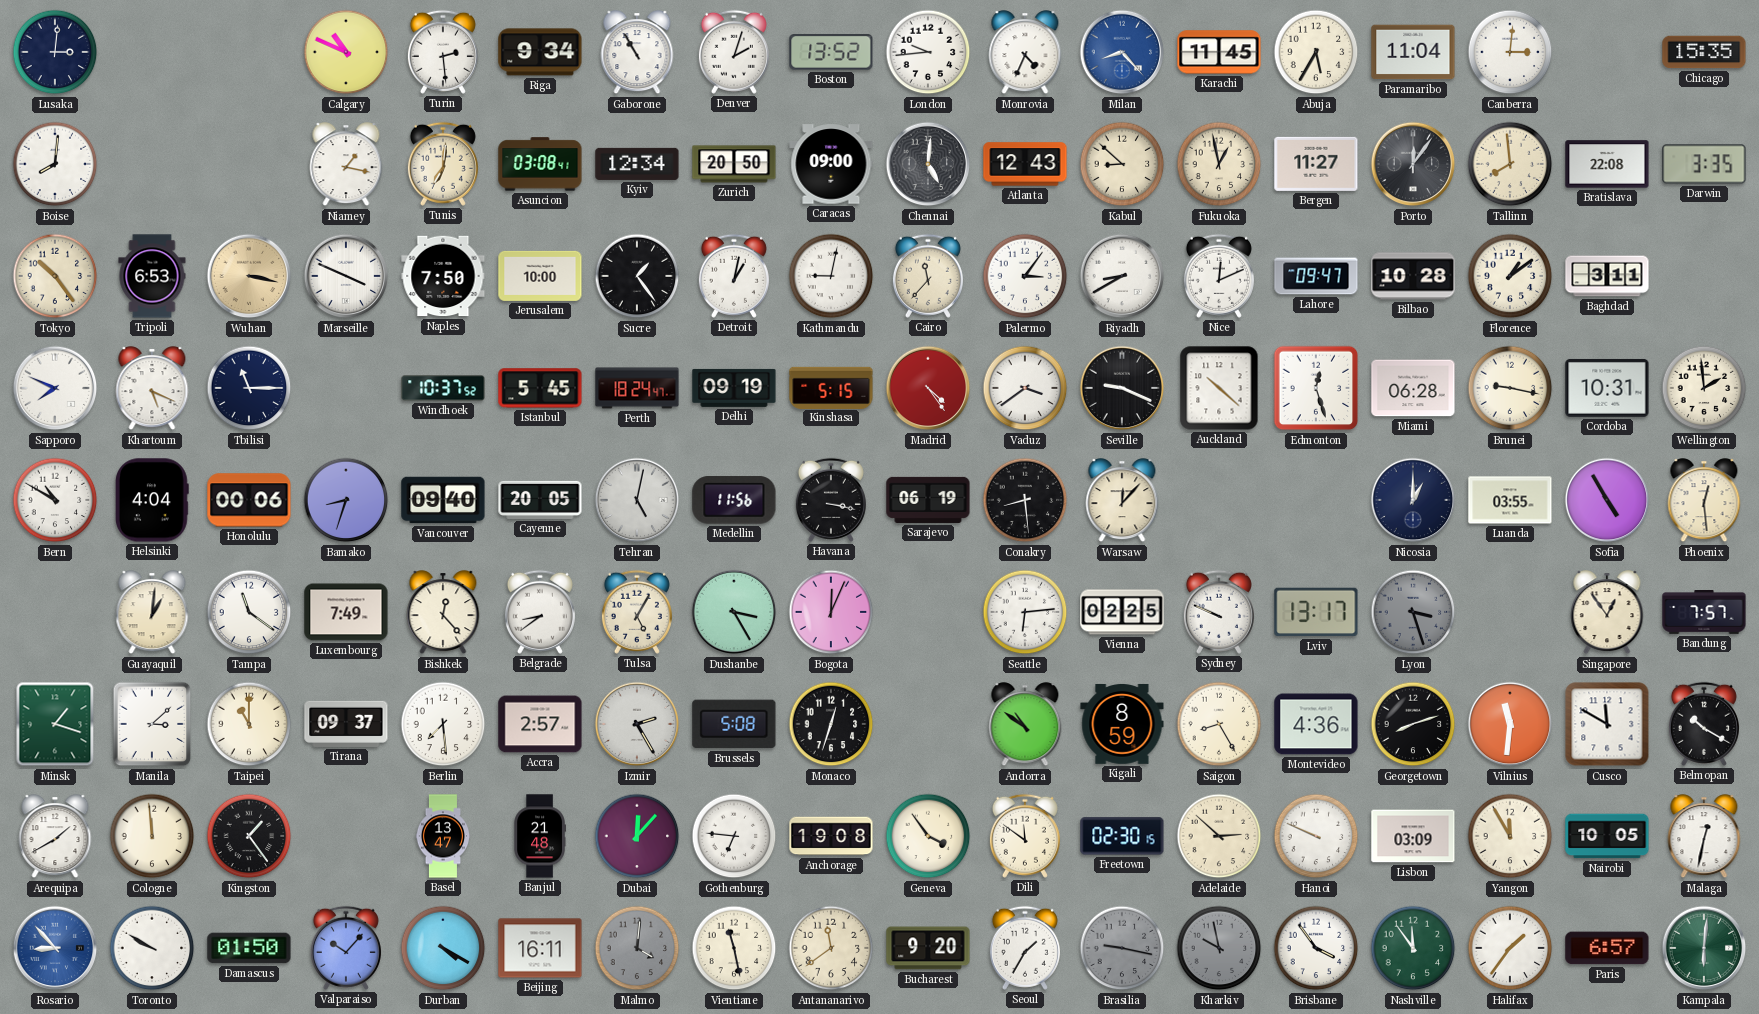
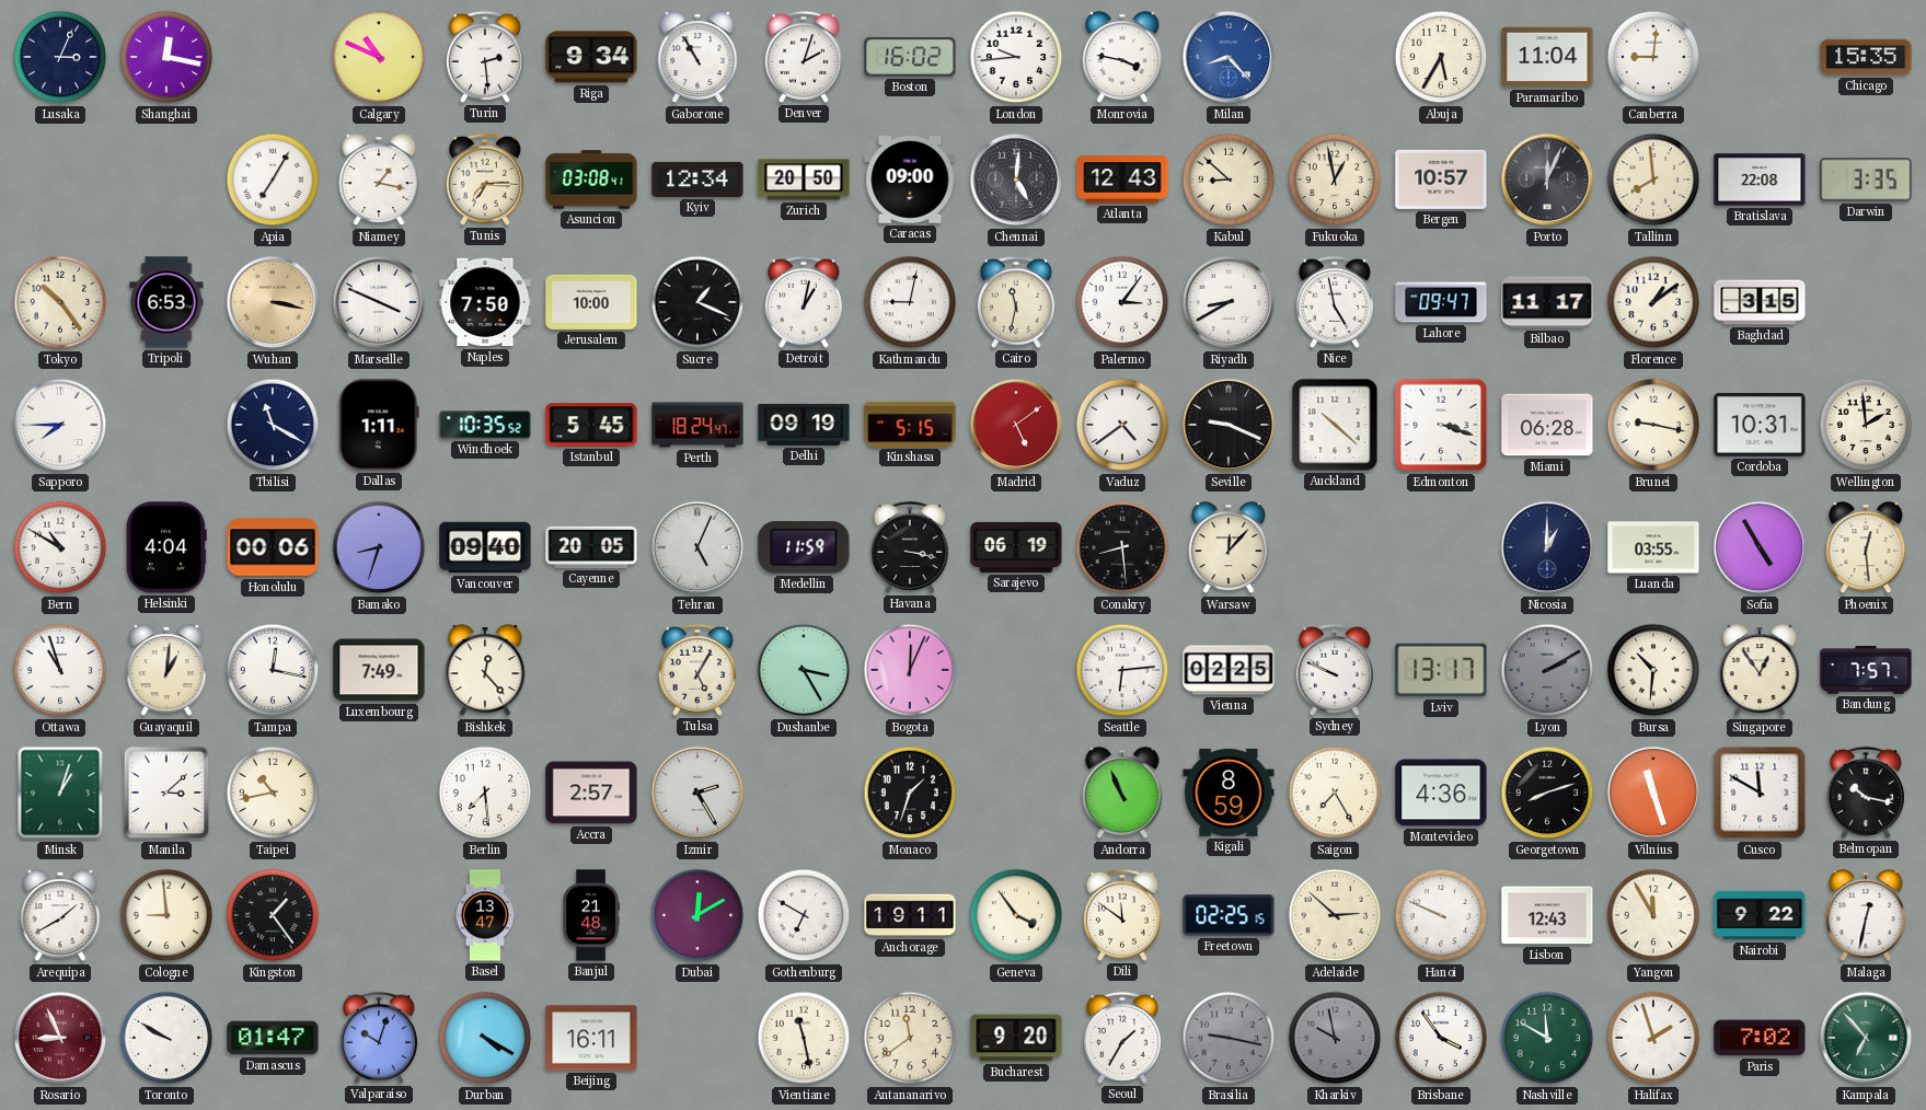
Lusaka: 3:01 -> 3:04 (60, 57)
Shanghai: none -> 12:17 (166, 57)
Boston: 13:52 -> 16:02 (910, 58)
Monrovia: 4:34 -> 3:47 (1122, 58)
Karachi: 11:45 -> none (1219, 52)
Canberra: 3:01 -> 9:01 (1653, 57)
Boise: 8:01 -> none (55, 164)
Apia: none -> 7:05 (273, 180)
Tunis: 7:01 -> 7:15 (485, 180)
Bergen: 11:27 -> 10:57 (1441, 180)
Porto: 12:06 -> 12:04 (1547, 180)
Sucre: 1:24 -> 1:19 (697, 302)
Cairo: 11:37 -> 11:32 (1016, 302)
Nice: 12:11 -> 4:58 (1335, 302)
Bilbao: 10:28 -> 11:17 (1547, 302)
Baghdad: 3:11 -> 3:15 (1760, 302)
Sapporo: 7:49 -> 7:45 (60, 425)
Khartoum: 5:19 -> none (152, 389)
Tbilisi: 11:15 -> 11:20 (273, 425)
Dallas: none -> 1:11 (379, 425)
Windhoek: 10:37 -> 10:35 (485, 425)
Madrid: 4:24 -> 5:09 (1016, 425)
Vaduz: 3:39 -> 4:39 (1122, 425)
Edmonton: 12:27 -> 3:18 (1441, 425)
Tehran: 5:02 -> 5:04 (697, 547)
Medellin: 11:56 -> 11:59 (804, 547)
Ottawa: none -> 10:57 (60, 670)
Tampa: 11:21 -> 12:17 (273, 670)
Belgrade: 8:39 -> none (540, 612)
Lyon: 3:27 -> 2:10 (1547, 670)
Bursa: none -> 10:31 (1653, 670)
Minsk: 1:18 -> 1:03 (60, 793)
Taipei: 11:00 -> 10:43 (273, 793)
Tirana: 09:37 -> none (346, 724)
Brussels: 5:08 -> none (734, 724)
Monaco: 12:33 -> 1:33 (910, 793)
Andorra: 10:51 -> 10:56 (1122, 794)
Saigon: 8:25 -> 7:25 (1335, 793)
Vilnius: 11:31 -> 11:27 (1653, 793)
Belmopan: 10:20 -> 10:17 (1866, 793)
Cologne: 11:59 -> 8:59 (166, 915)
Dubai: 12:07 -> 12:10 (697, 915)
Gothenburg: 6:46 -> 6:50 (804, 915)
Anchorage: 19:08 -> 19:11 (910, 915)
Freetown: 02:30 -> 02:25 (1229, 915)
Lisbon: 03:09 -> 12:43 (1547, 915)
Nairobi: 10:05 -> 9:22 (1760, 915)
Rosario: 8:53 -> 8:56 (60, 1038)
Rosario dial: blue -> burgundy (60, 1038)
Damascus: 01:50 -> 01:47 (273, 1038)
Valparaiso: 10:07 -> 10:03 (379, 1038)
Malmo: 4:01 -> none (637, 948)
Nashville: 11:54 -> 11:50 (1547, 1038)
Halifax: 1:36 -> 1:57 (1653, 1038)
Paris: 6:57 -> 7:02 (1760, 1038)
Kampala: 6:01 -> 6:53 (1866, 1038)
